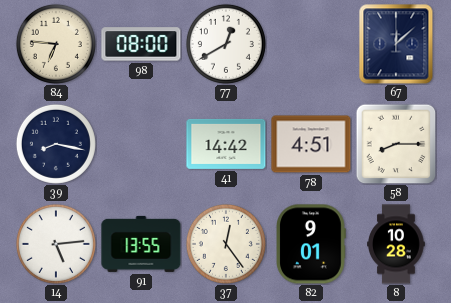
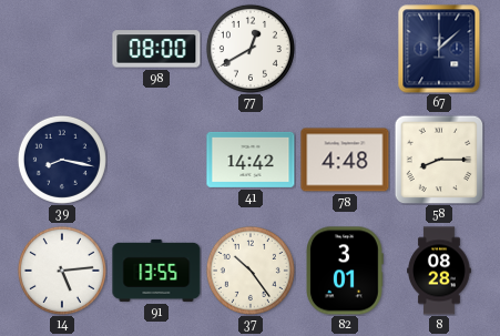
84: 6:46 -> none (56, 44)
78: 4:51 -> 4:48 (345, 160)
37: 12:24 -> 10:24 (251, 271)
82: 9:01 -> 3:01 (345, 271)
8: 10:28 -> 08:28 (440, 271)
